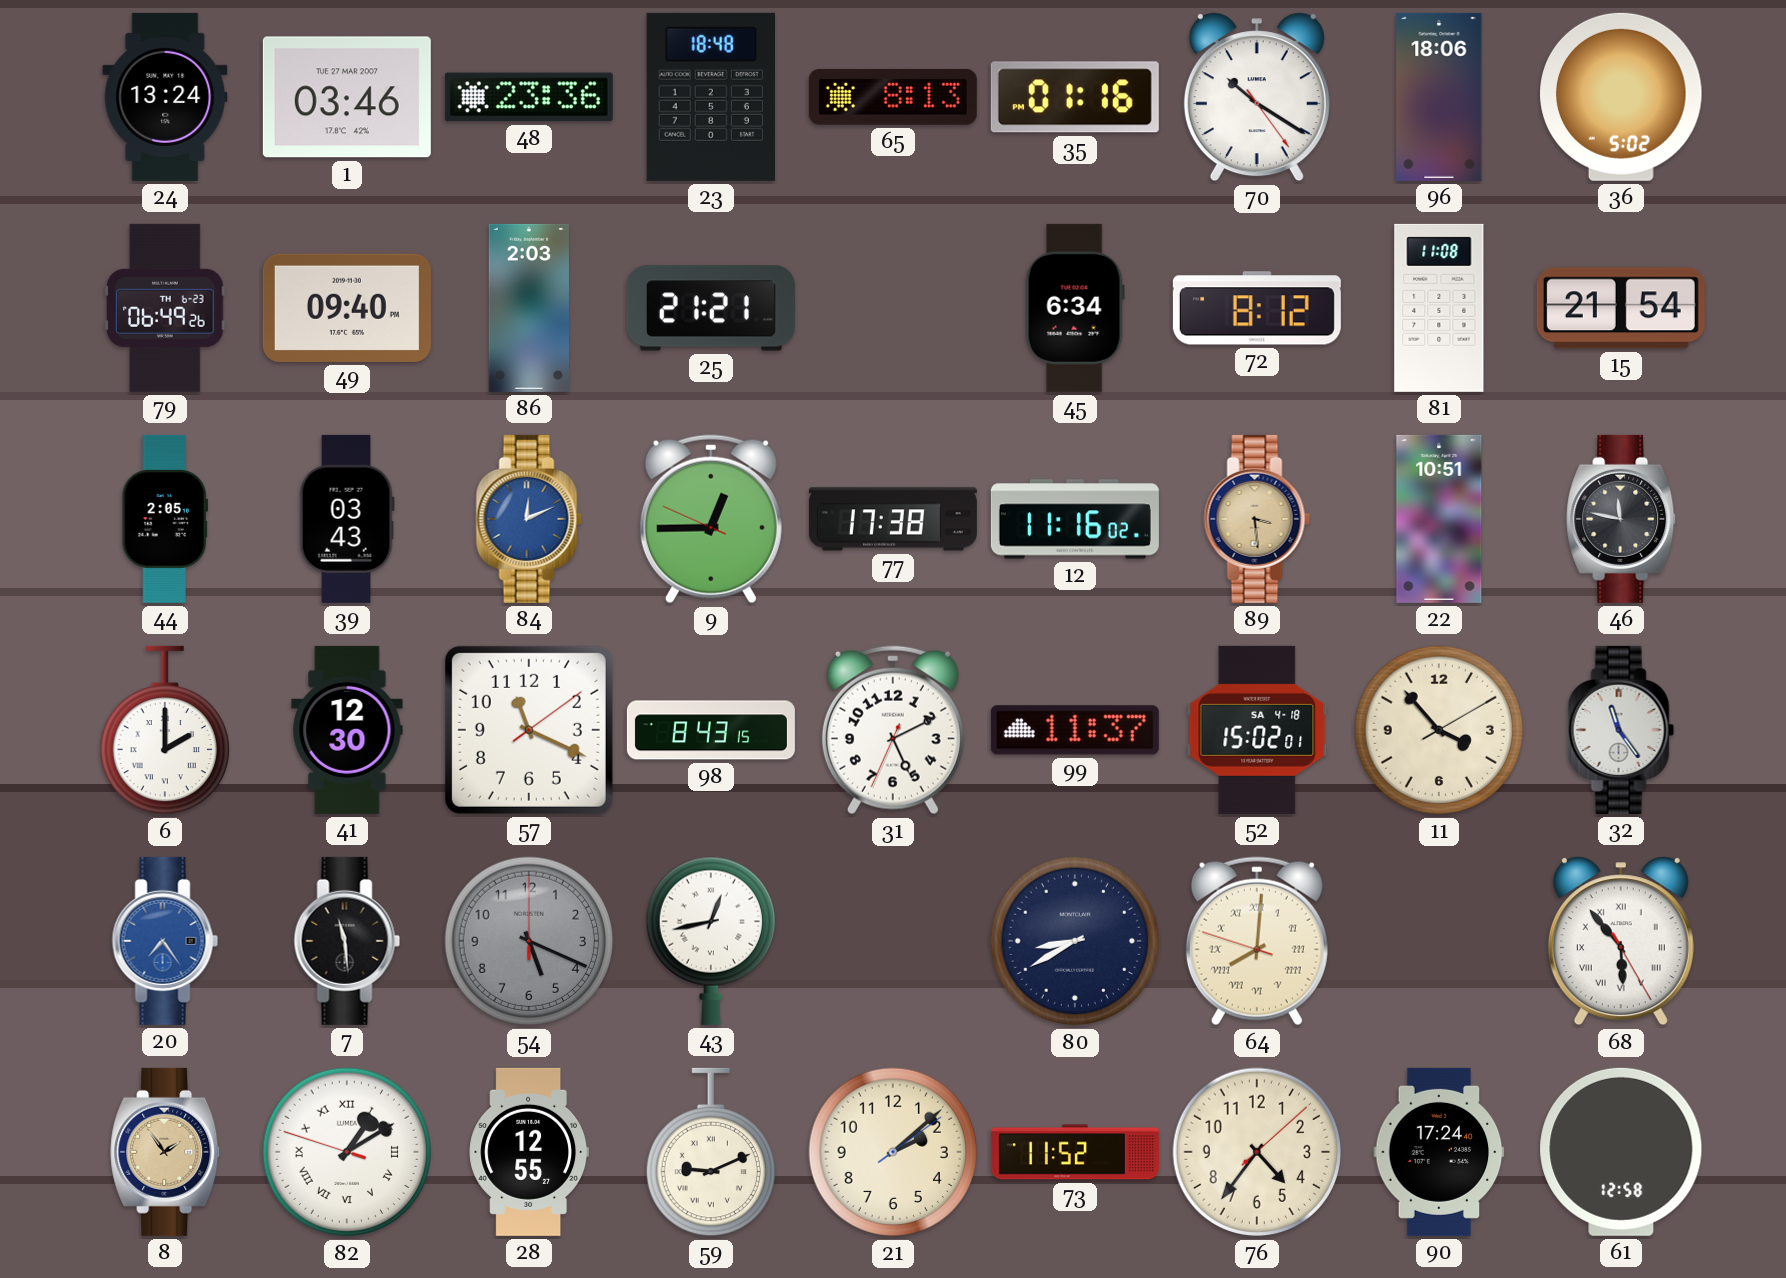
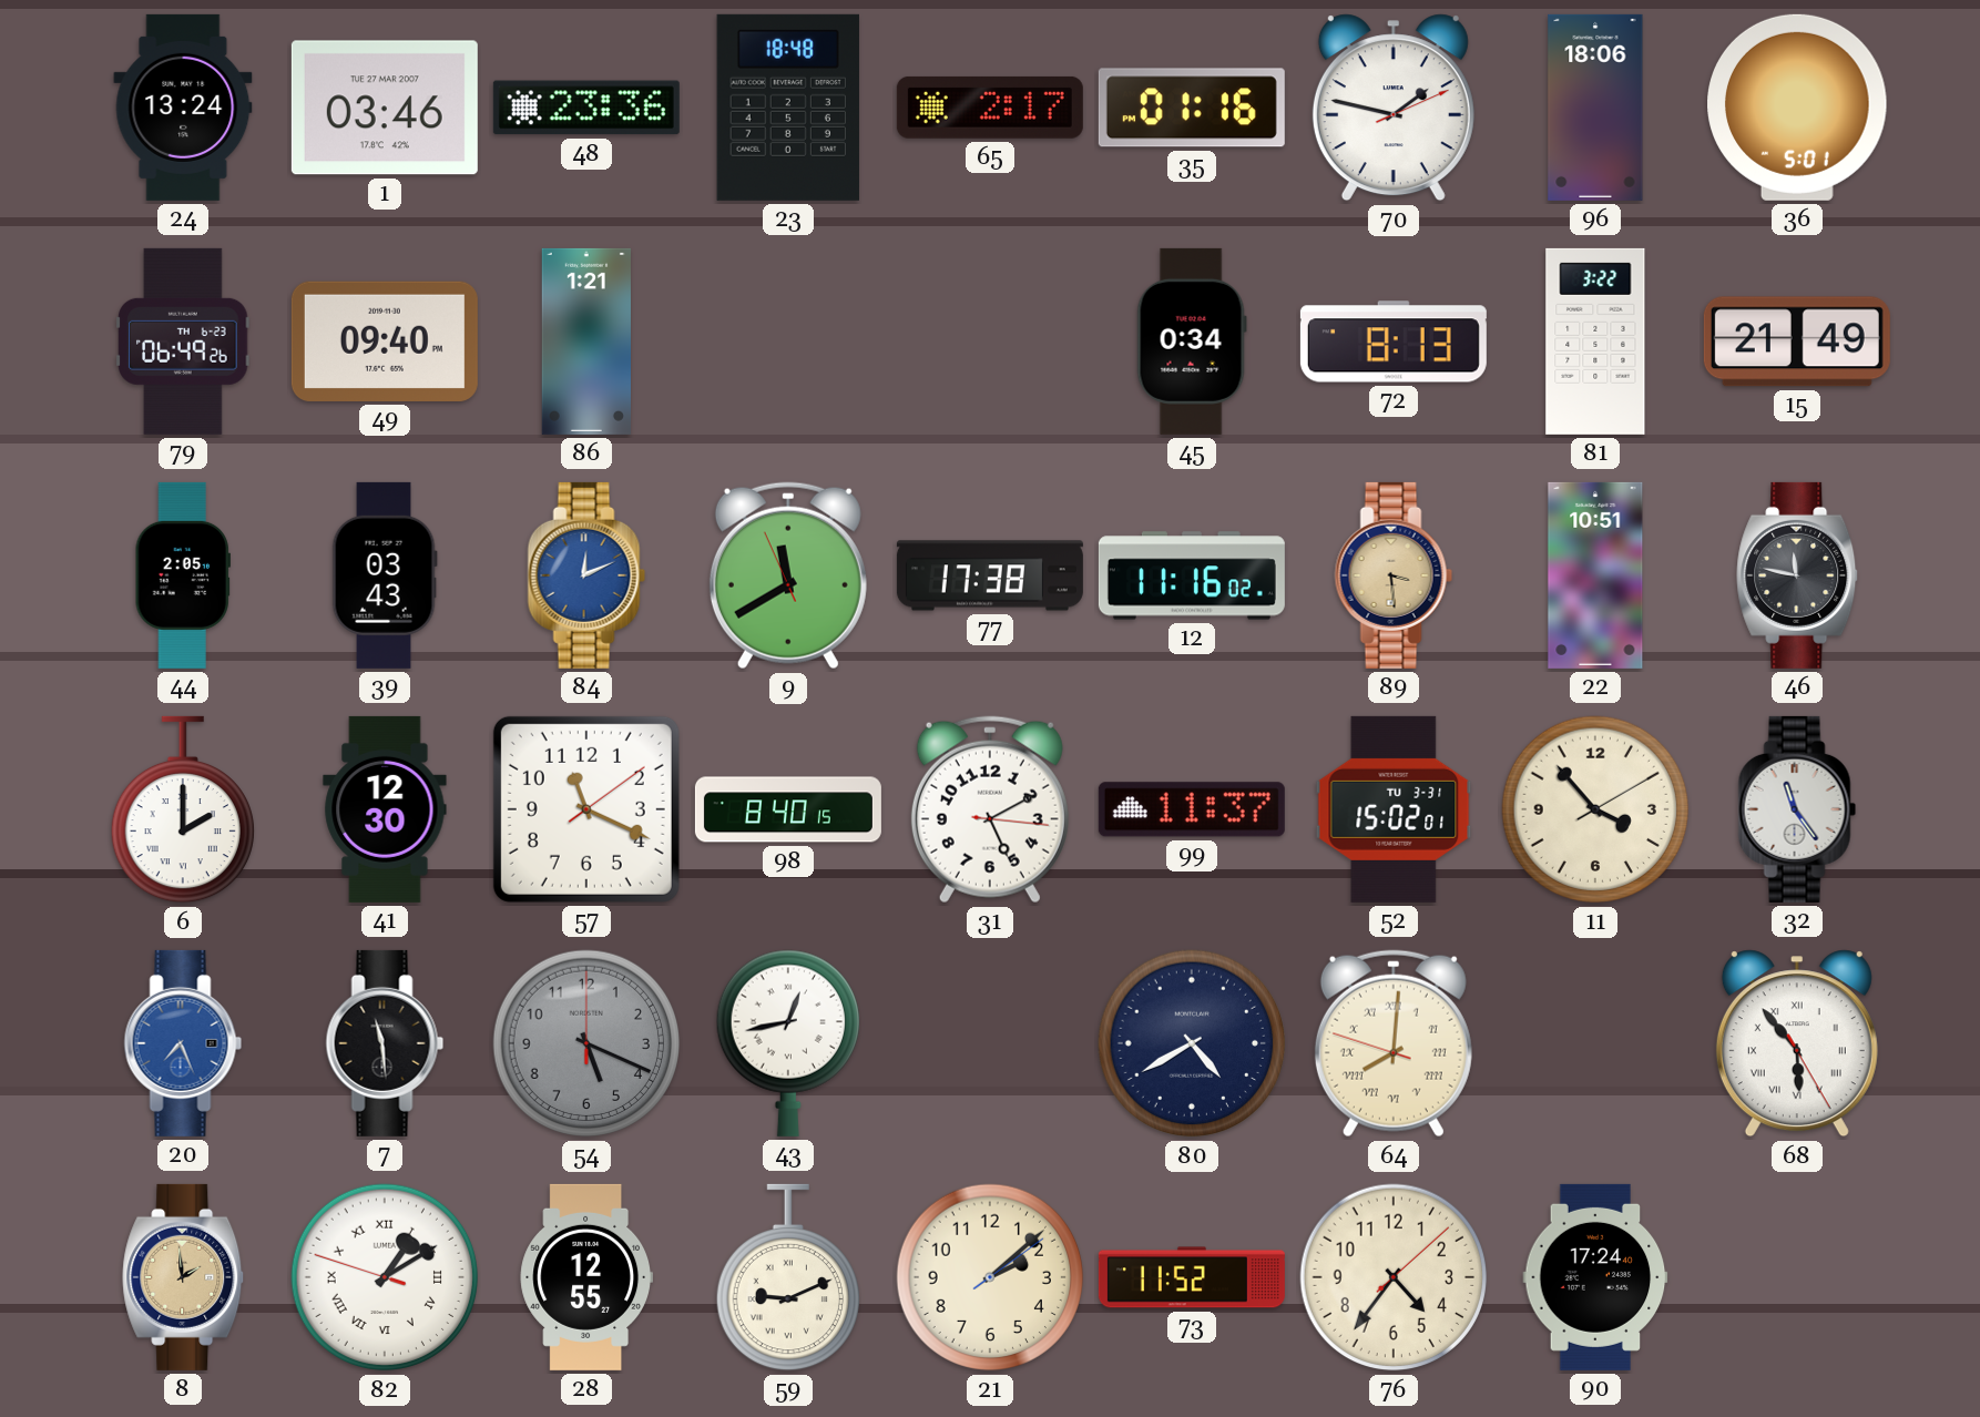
65: 8:13 -> 2:17 (990, 108)
70: 10:20 -> 1:47 (1394, 108)
36: 5:02 -> 5:01 (1797, 108)
86: 2:03 -> 1:21 (586, 341)
25: 21:21 -> none (711, 308)
45: 6:34 -> 0:34 (1192, 341)
72: 8:12 -> 8:13 (1394, 341)
81: 11:08 -> 3:22 (1595, 341)
15: 21:54 -> 21:49 (1797, 341)
9: 12:44 -> 11:39 (788, 575)
98: 8:43 -> 8:40 (788, 809)
31: 5:10:34 -> 5:10:16 (990, 809)
52 date: SA 4-18 -> TU 3-31 (1394, 809)
20: 7:24 -> 7:26 (183, 1043)
80: 8:40 -> 4:40 (1192, 1043)
8: 1:54 -> 1:59 (184, 1277)
61: 12:58 -> none (1621, 1152)
